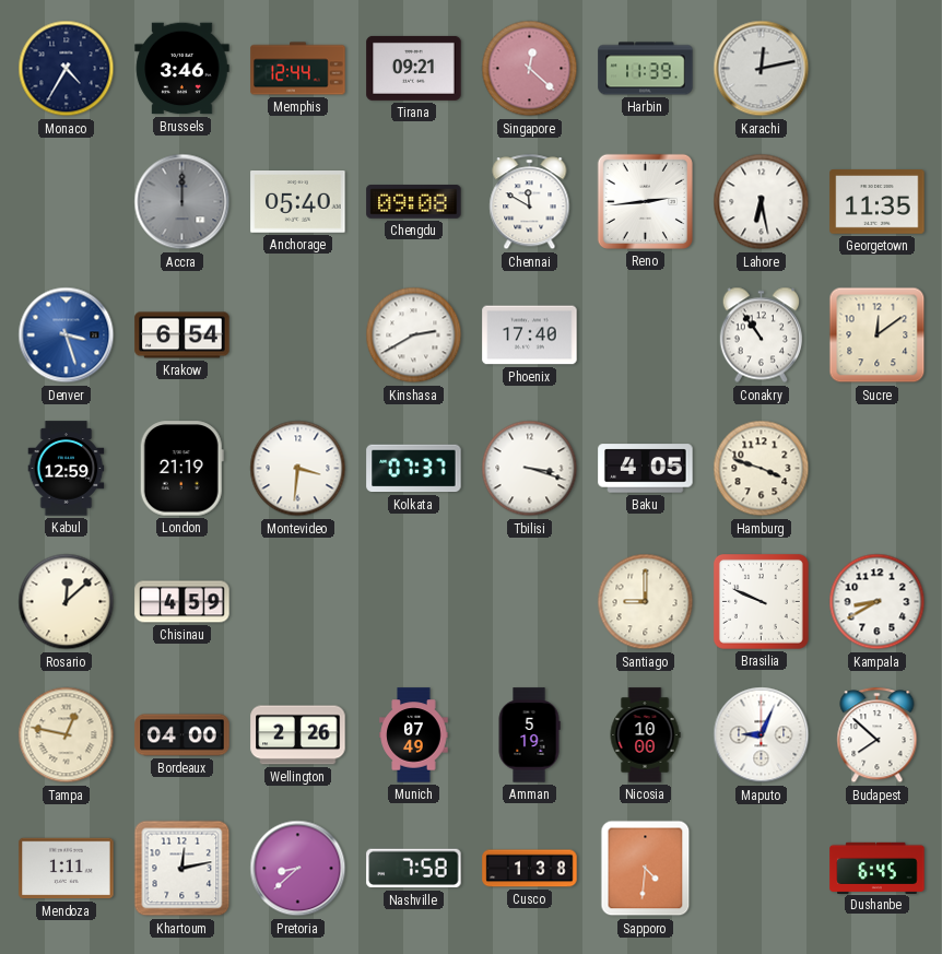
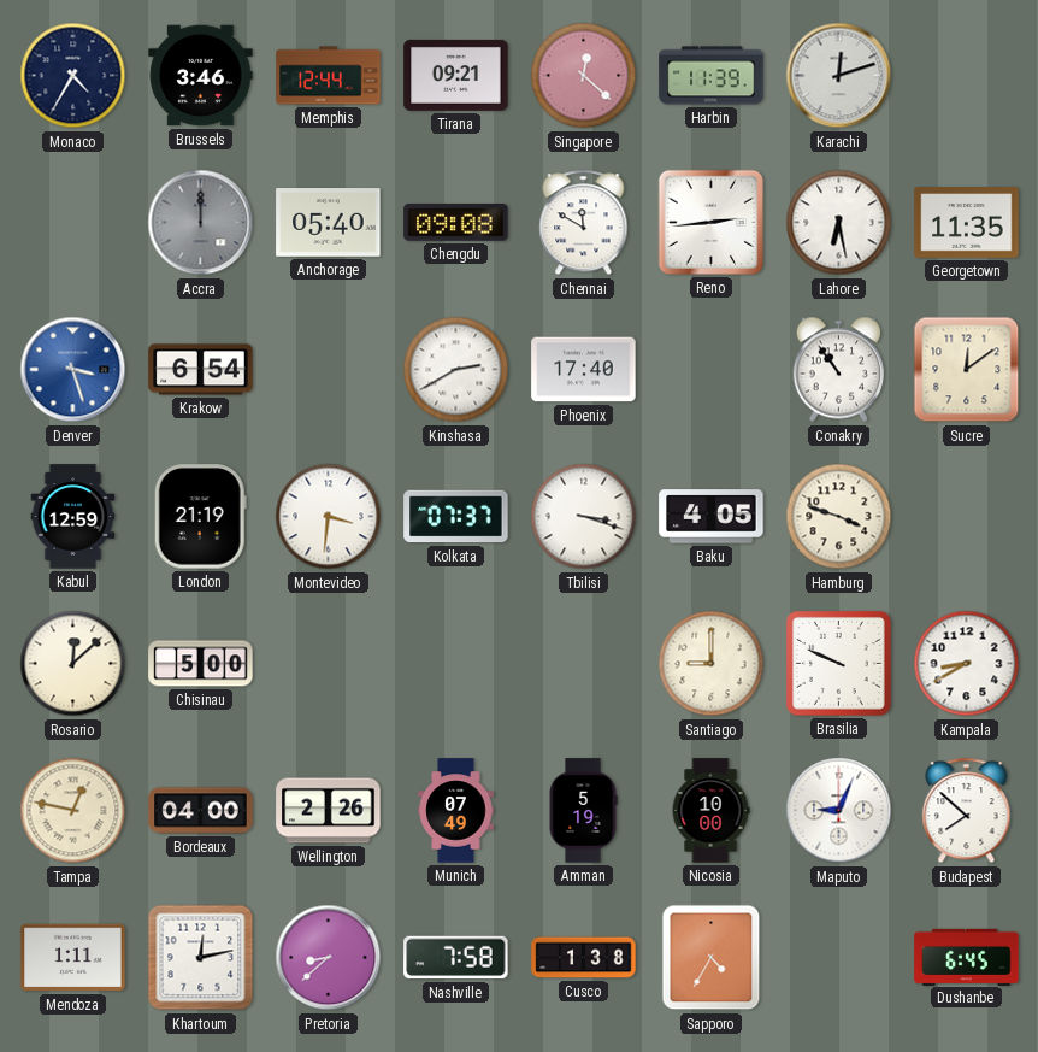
Karachi: 12:13 -> 12:12 (839, 76)
Chisinau: 4:59 -> 5:00 (201, 664)
Sapporo: 4:31 -> 4:35 (712, 958)
